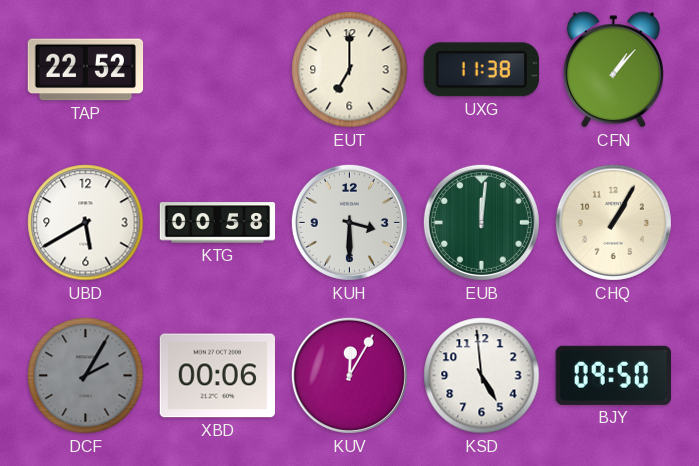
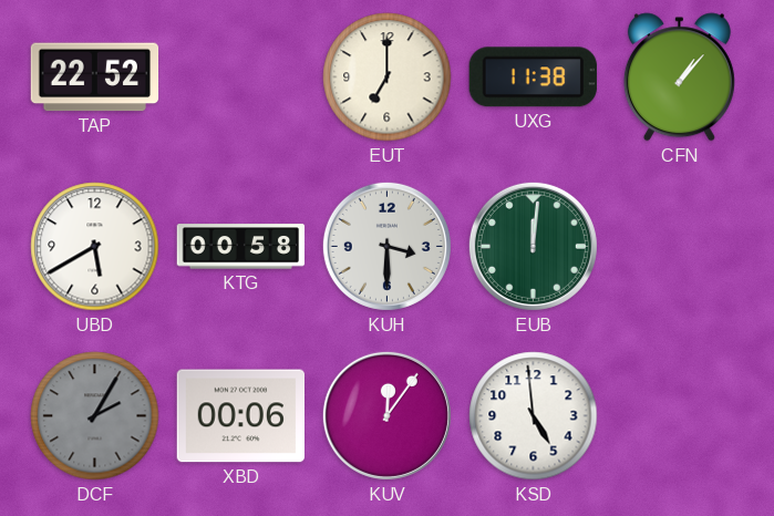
CHQ: 1:05 -> none (613, 222)
KUV: 12:05 -> 12:06 (386, 415)
BJY: 09:50 -> none (613, 375)
